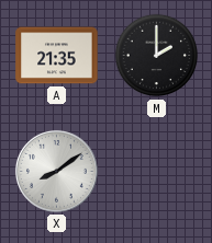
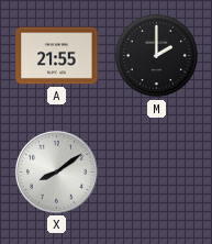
A: 21:35 -> 21:55 (57, 56)
